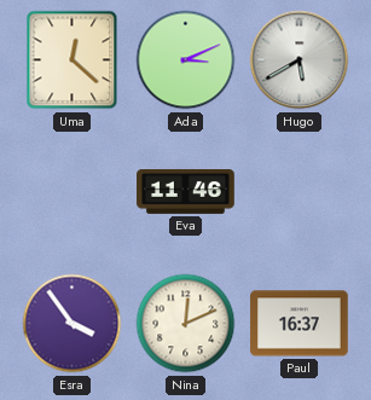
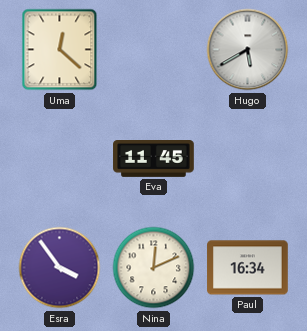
Ada: 3:11 -> none (186, 60)
Eva: 11:46 -> 11:45 (154, 159)
Paul: 16:37 -> 16:34 (248, 268)
